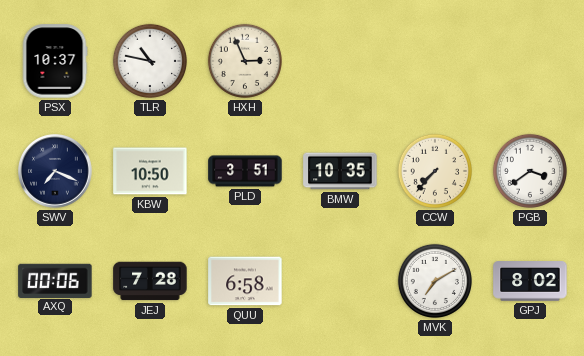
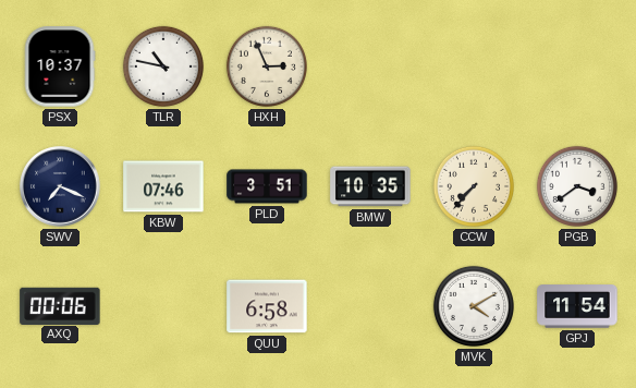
KBW: 10:50 -> 07:46 (163, 186)
JEJ: 7:28 -> none (150, 281)
MVK: 7:10 -> 4:10 (474, 306)
GPJ: 8:02 -> 11:54 (577, 306)
